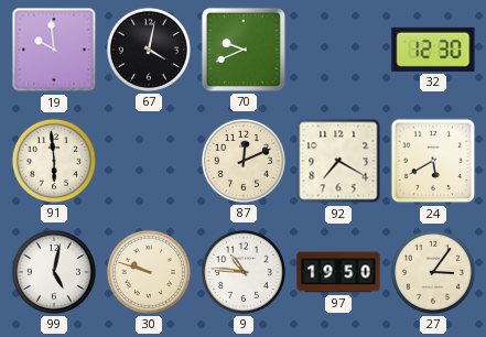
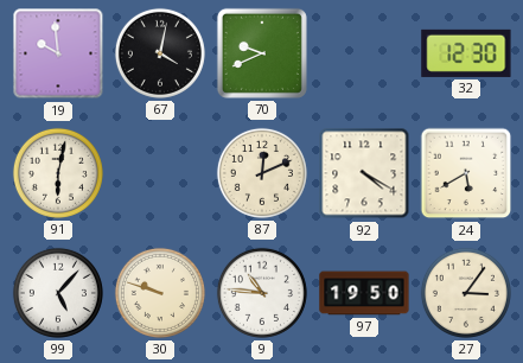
91: 5:59 -> 6:02 (58, 173)
92: 7:20 -> 4:20 (364, 173)
99: 5:02 -> 5:07 (58, 293)
